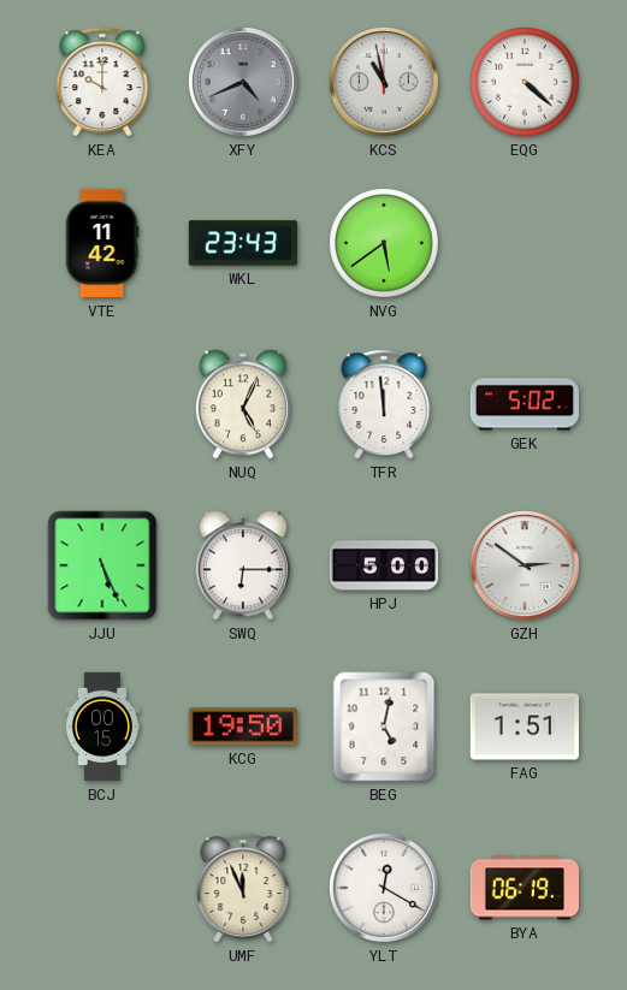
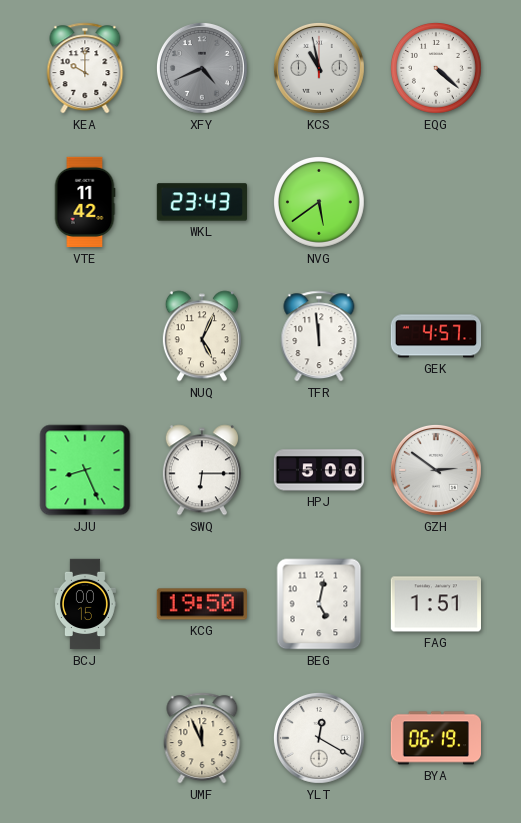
GEK: 5:02 -> 4:57 (436, 336)
JJU: 5:26 -> 8:26 (85, 470)
